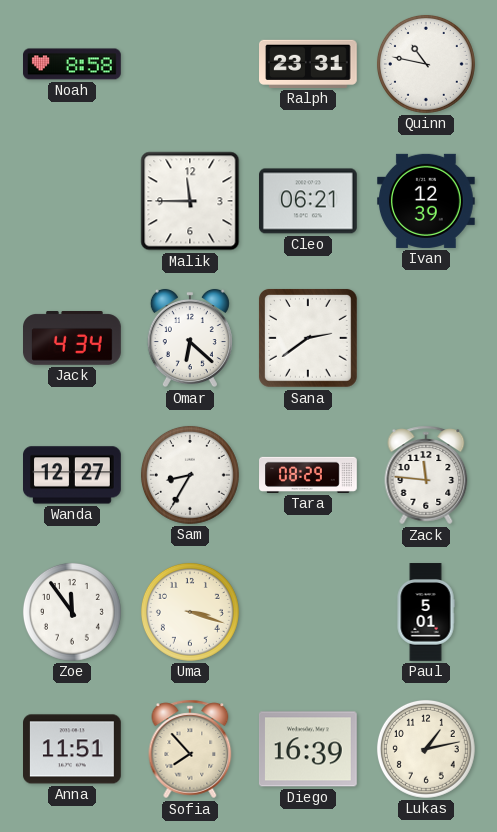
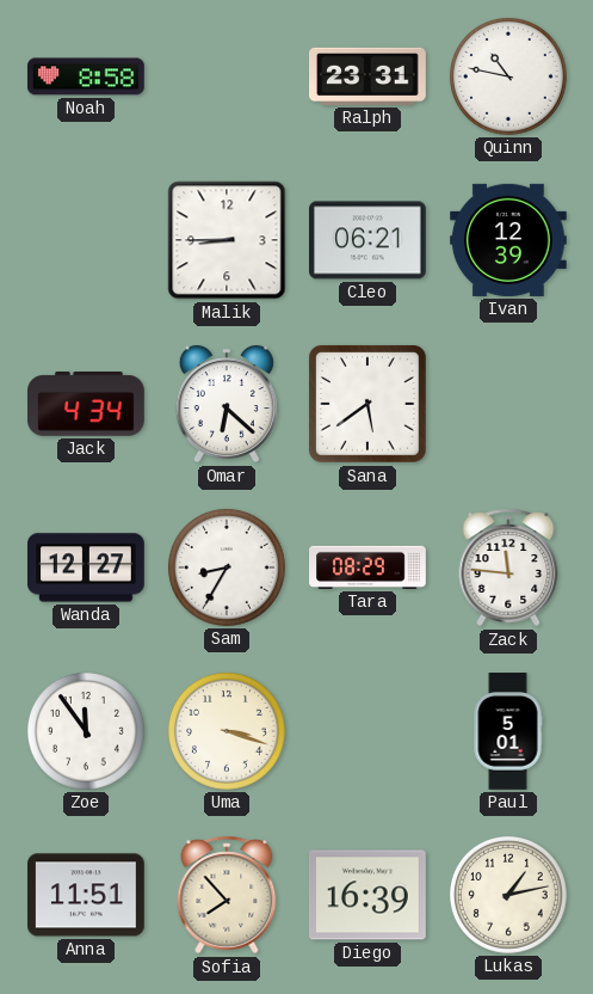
Malik: 11:45 -> 8:45 (227, 240)
Sana: 2:39 -> 5:39 (369, 405)
